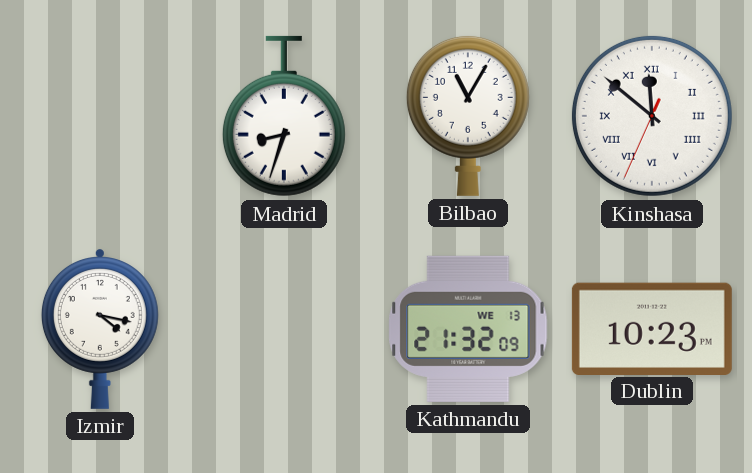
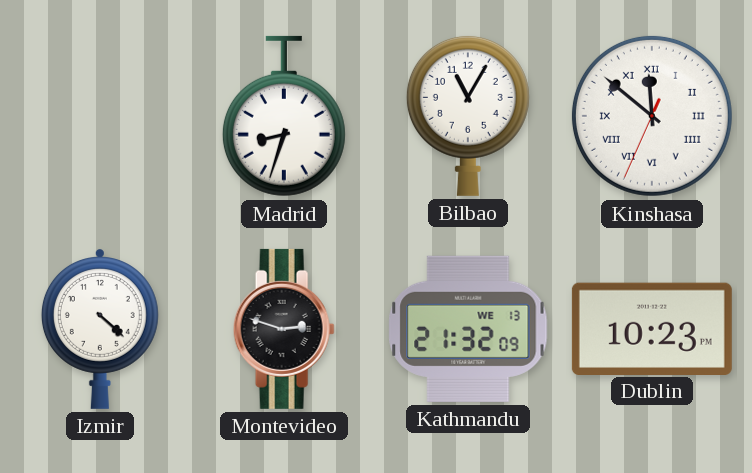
Izmir: 4:17 -> 4:22 (100, 329)
Montevideo: none -> 2:48 (284, 329)
